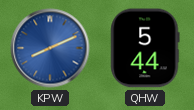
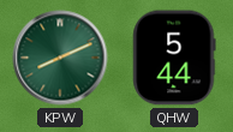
KPW dial: blue -> green (60, 58)
